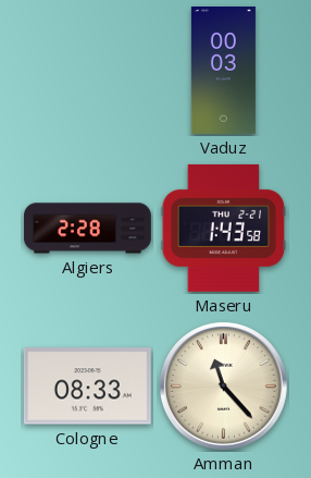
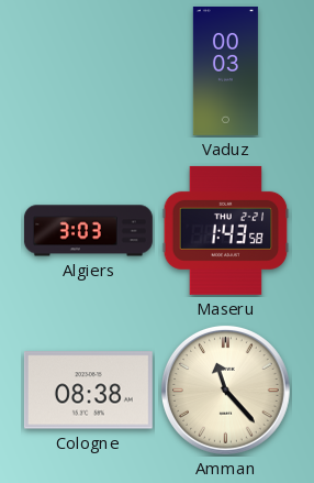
Algiers: 2:28 -> 3:03 (88, 231)
Cologne: 08:33 -> 08:38 (88, 391)
